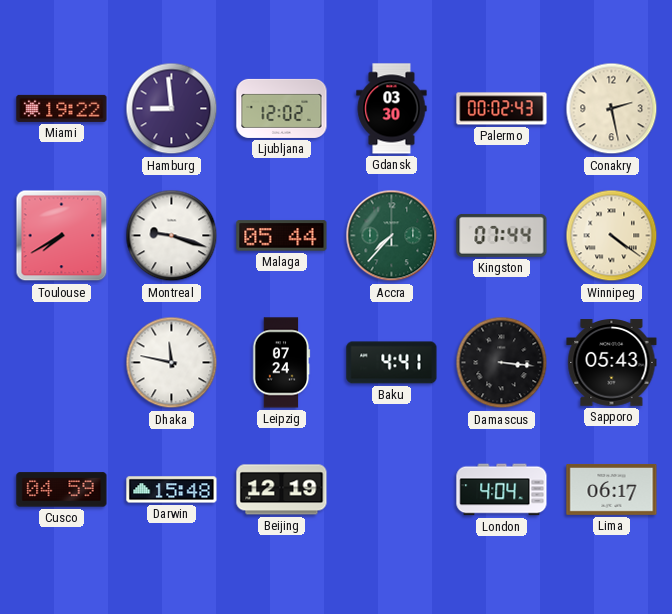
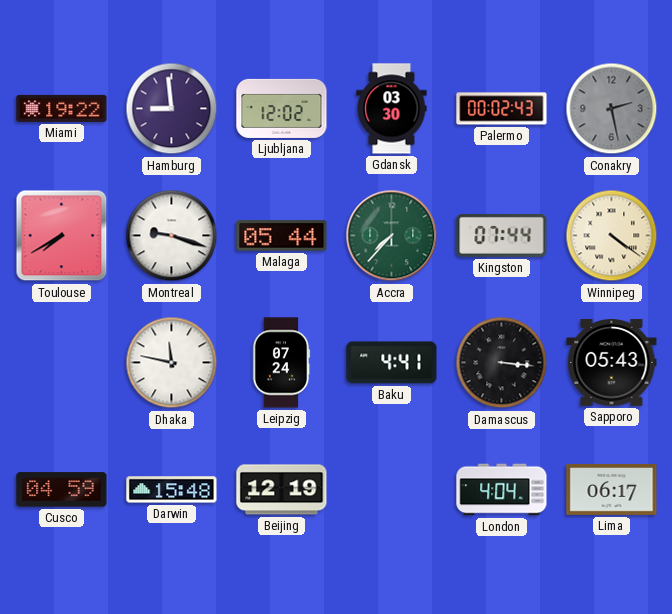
Conakry dial: cream -> grey (612, 109)
